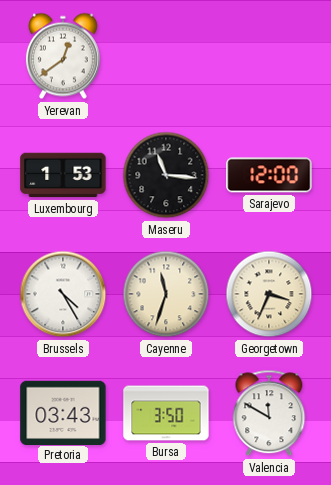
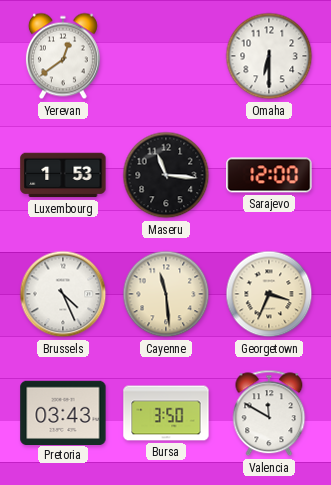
Omaha: none -> 6:30 (269, 56)
Brussels: 4:25 -> 4:26 (63, 294)
Cayenne: 11:33 -> 11:29 (166, 294)
